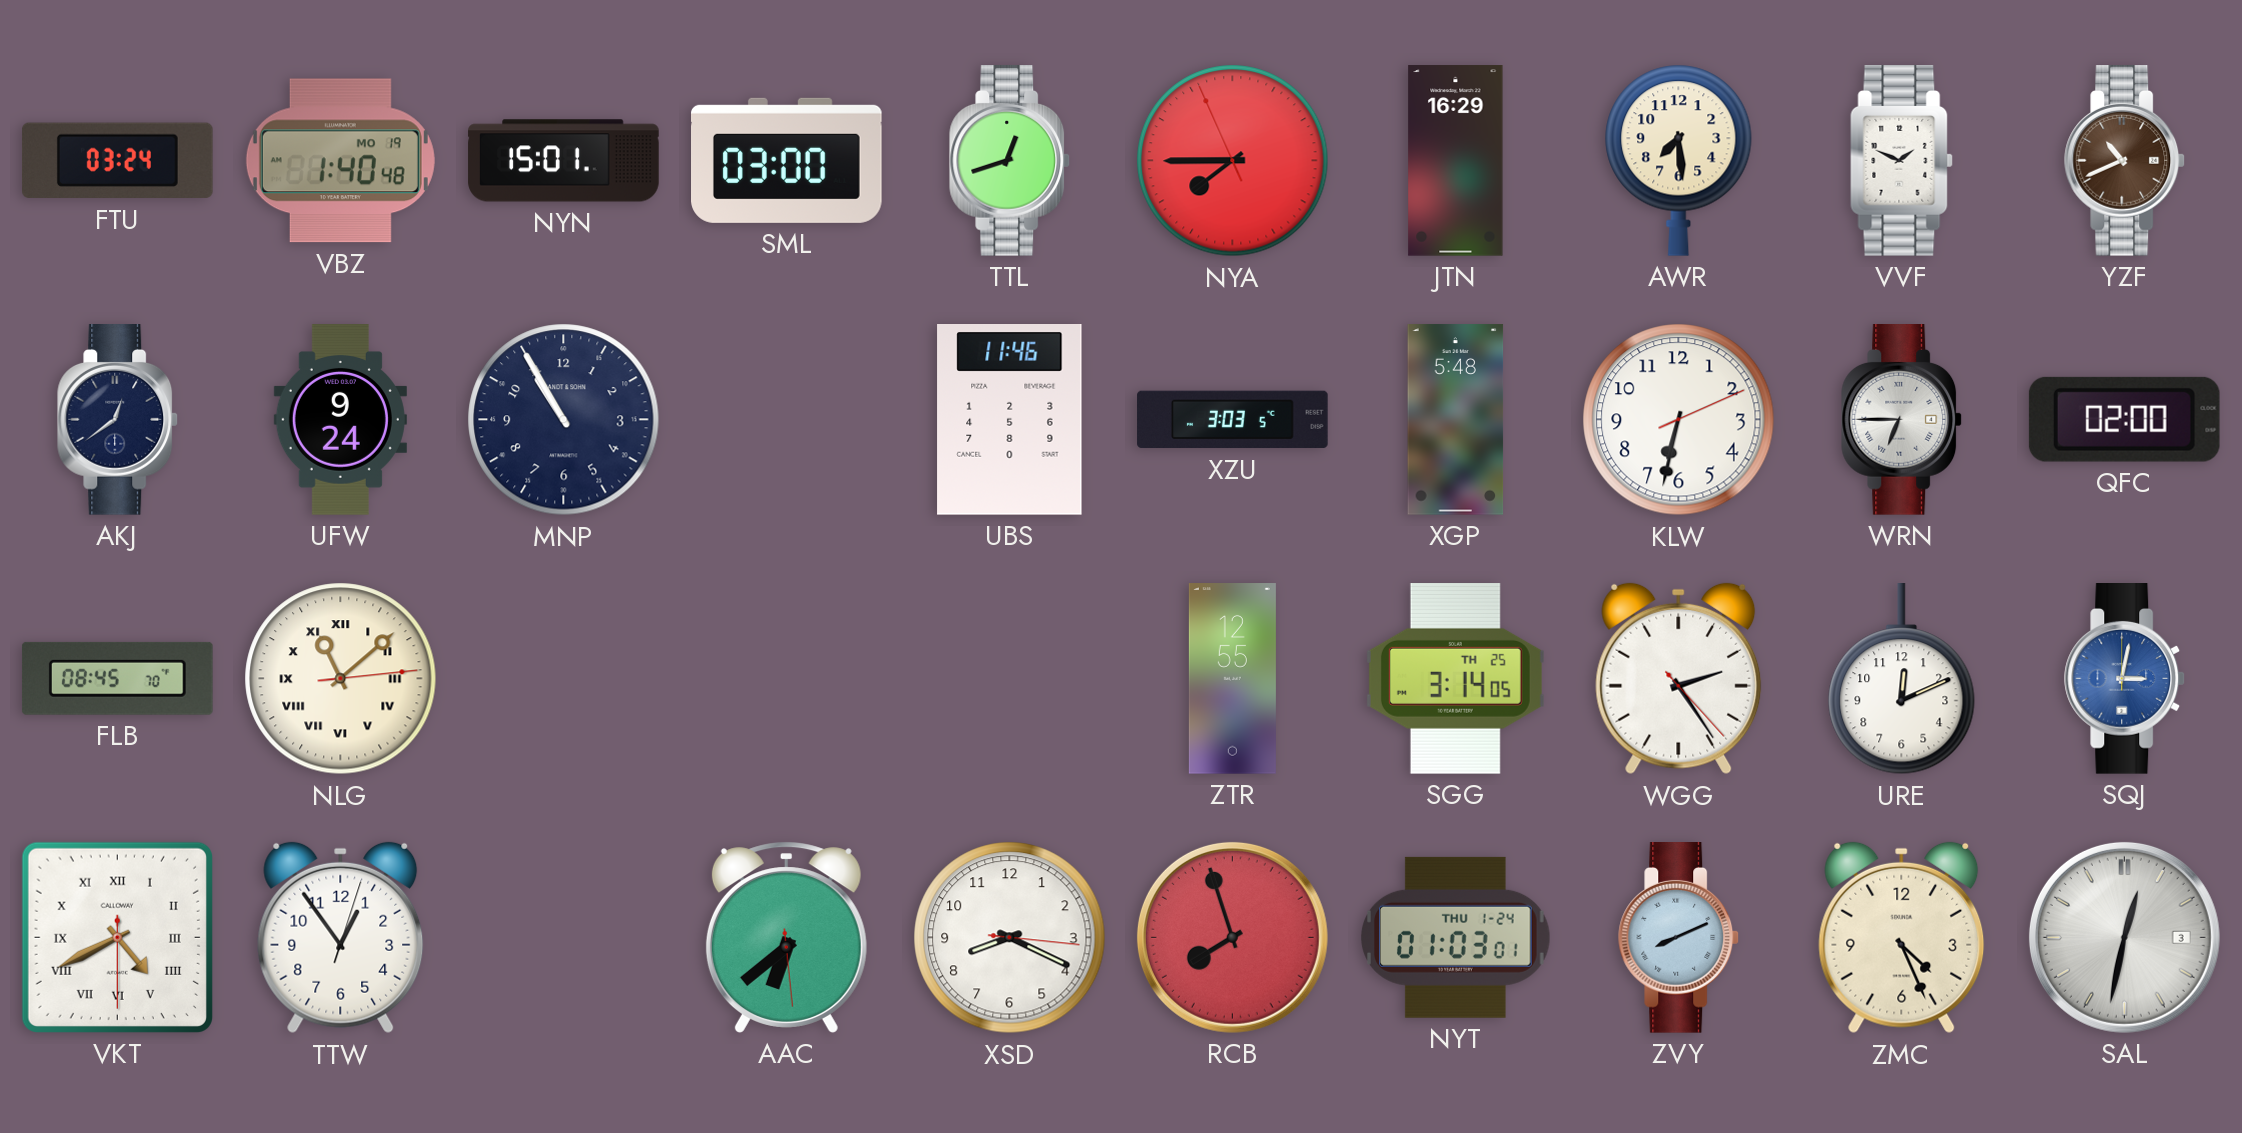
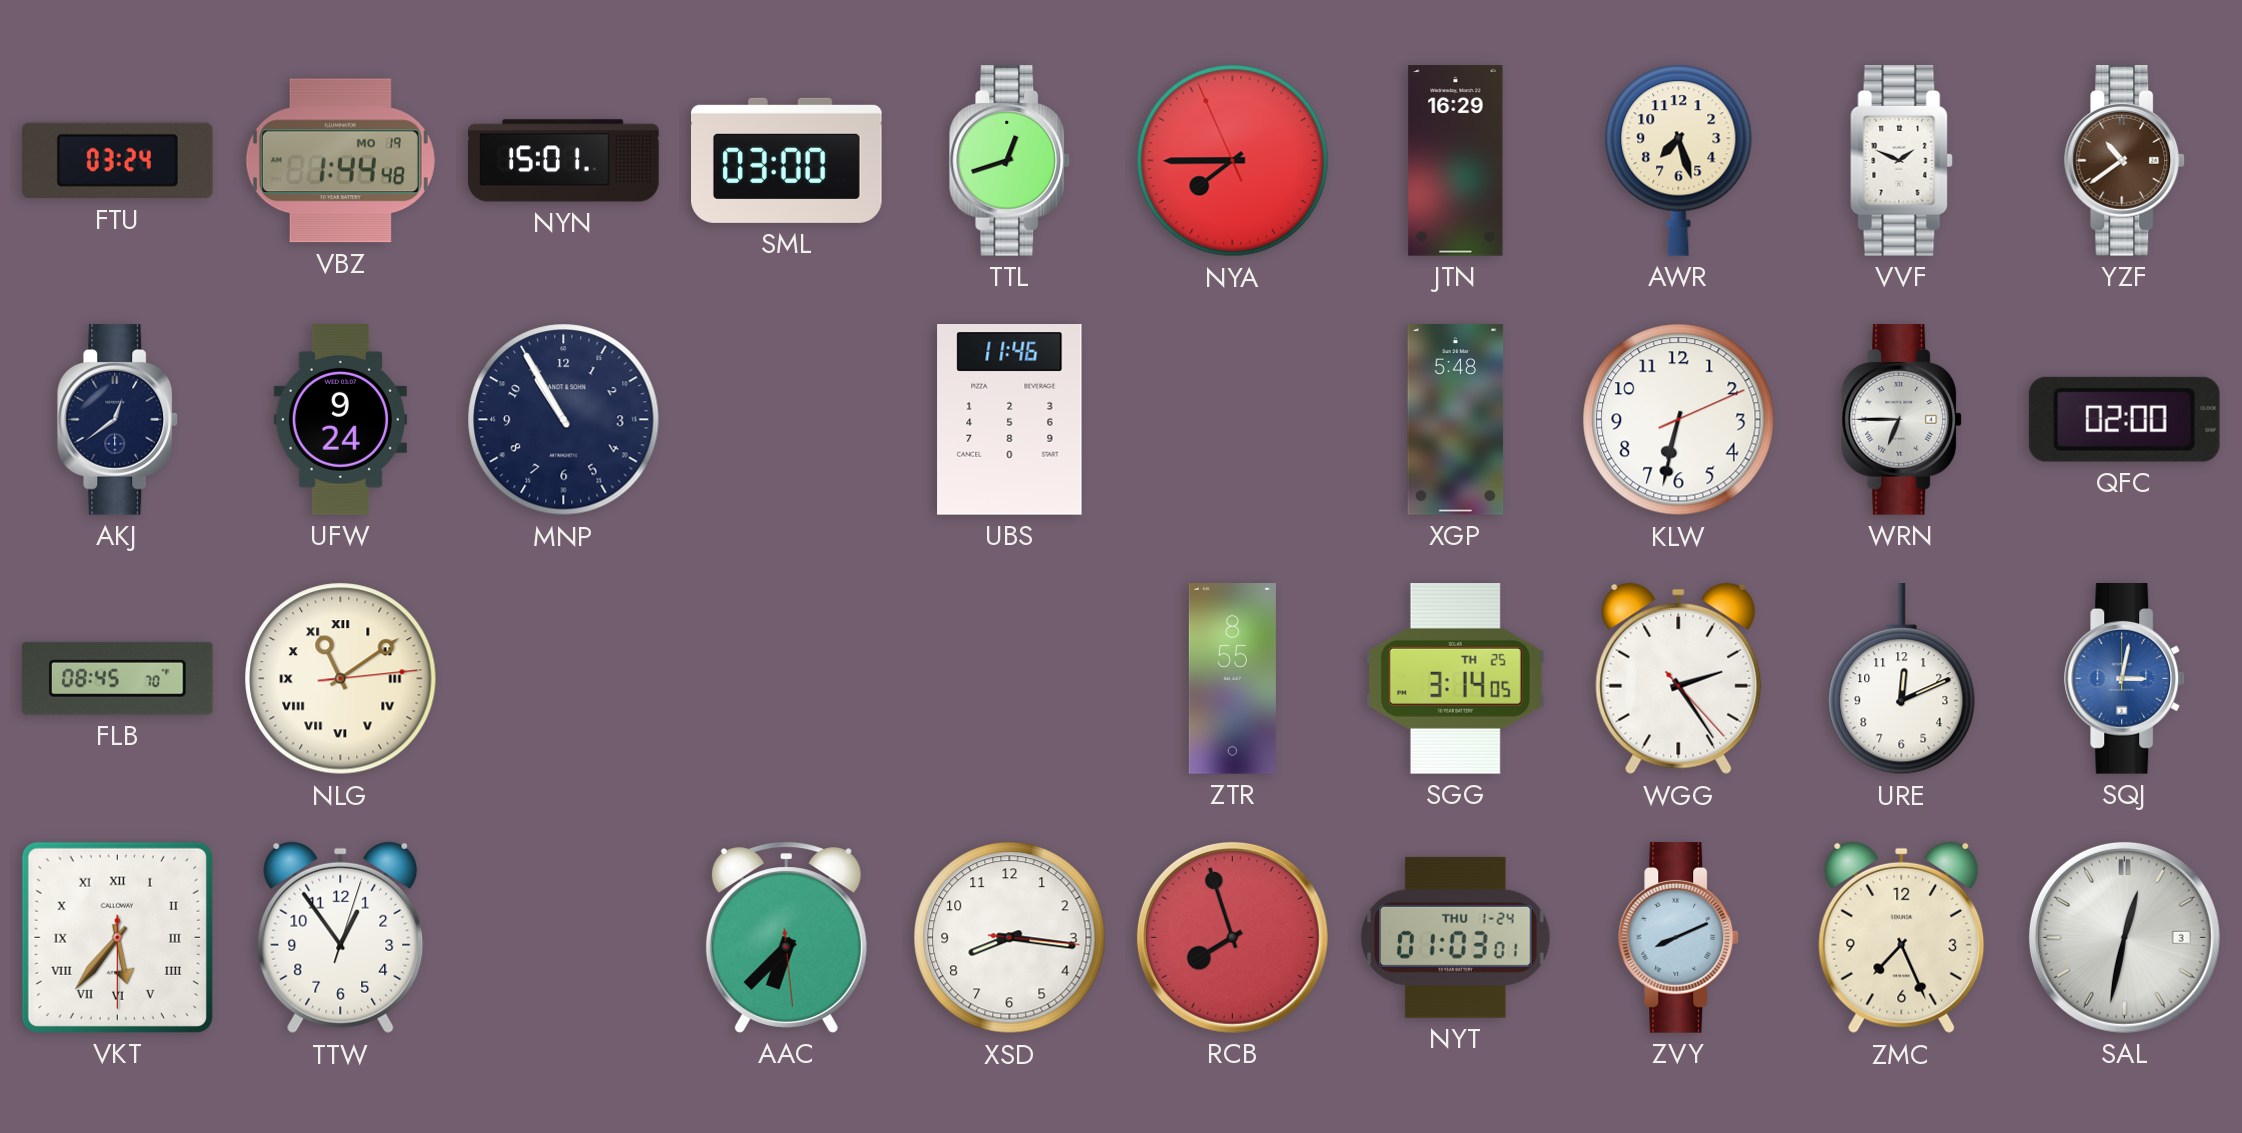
VBZ: 1:40 -> 1:44 (340, 161)
AWR: 7:29 -> 7:27 (1679, 160)
YZF: 10:41 -> 10:39 (2125, 161)
XZU: 3:03 -> none (1233, 420)
NLG: 11:08 -> 11:09 (341, 679)
ZTR: 12:55 -> 8:55 (1232, 679)
VKT: 4:40 -> 5:36 (117, 937)
AAC: 6:38 -> 6:37 (786, 937)
XSD: 8:19 -> 8:16 (1010, 938)
ZMC: 4:26 -> 7:26 (1902, 938)
